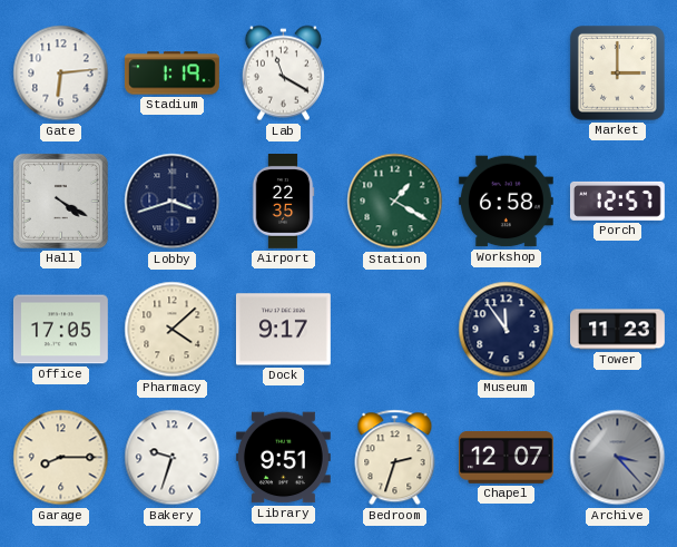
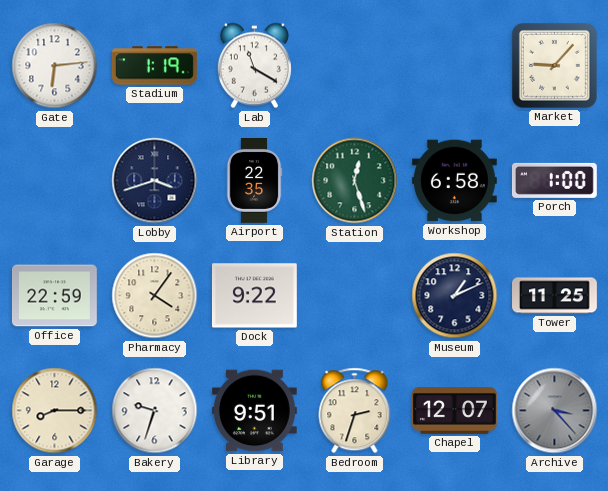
Market: 3:00 -> 9:07 (554, 65)
Hall: 4:20 -> none (60, 201)
Station: 1:20 -> 12:27 (355, 181)
Porch: 12:57 -> 1:00 (554, 180)
Office: 17:05 -> 22:59 (54, 296)
Pharmacy: 4:08 -> 4:06 (155, 296)
Dock: 9:17 -> 9:22 (254, 296)
Museum: 11:54 -> 1:11 (455, 296)
Tower: 11:23 -> 11:25 (555, 296)
